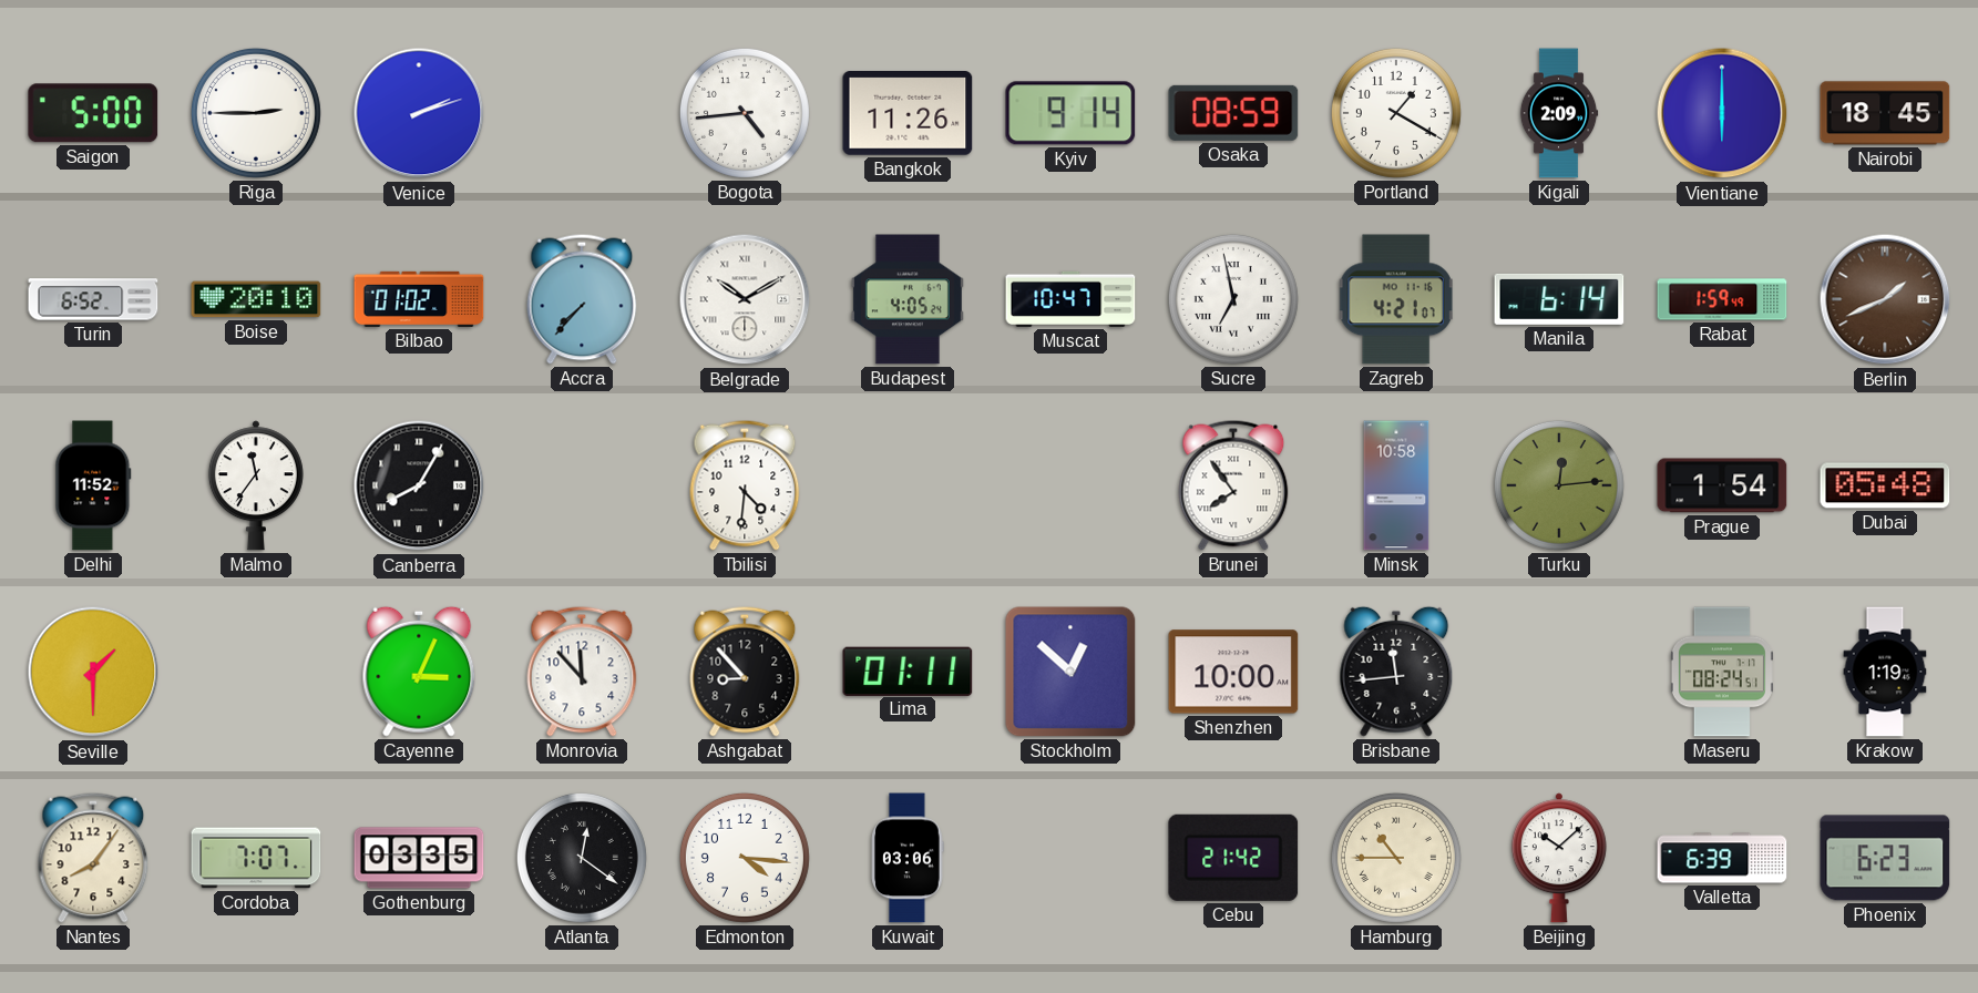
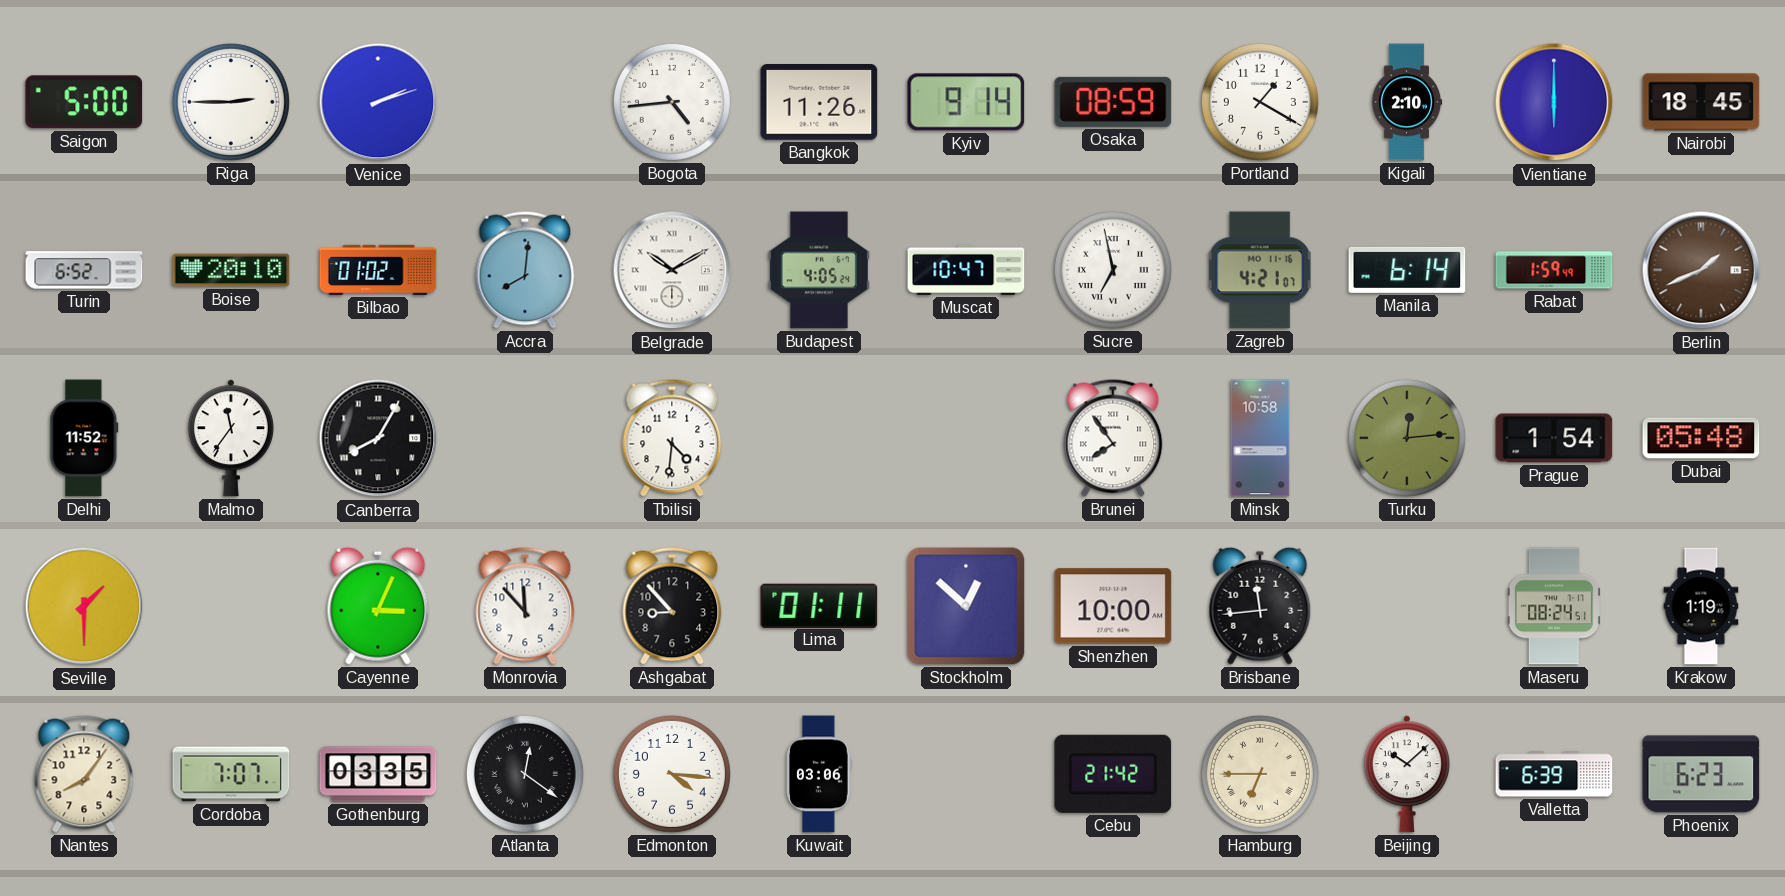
Kigali: 2:09 -> 2:10 (1407, 102)
Accra: 7:37 -> 8:01 (525, 270)
Hamburg: 10:45 -> 6:45 (1260, 774)
